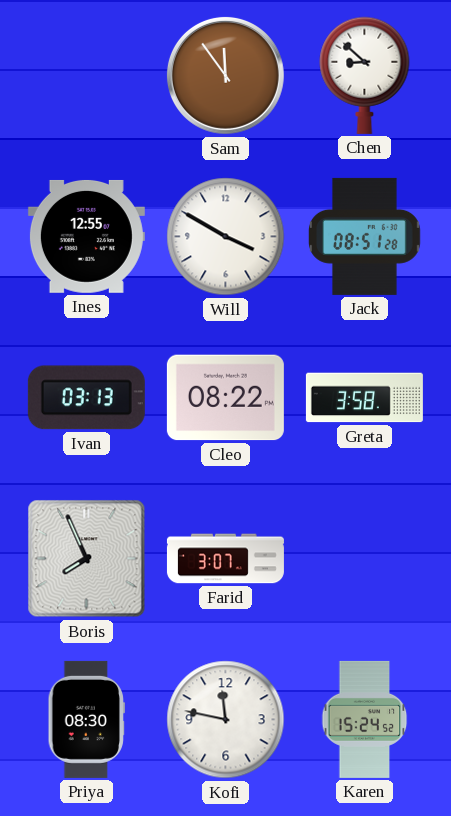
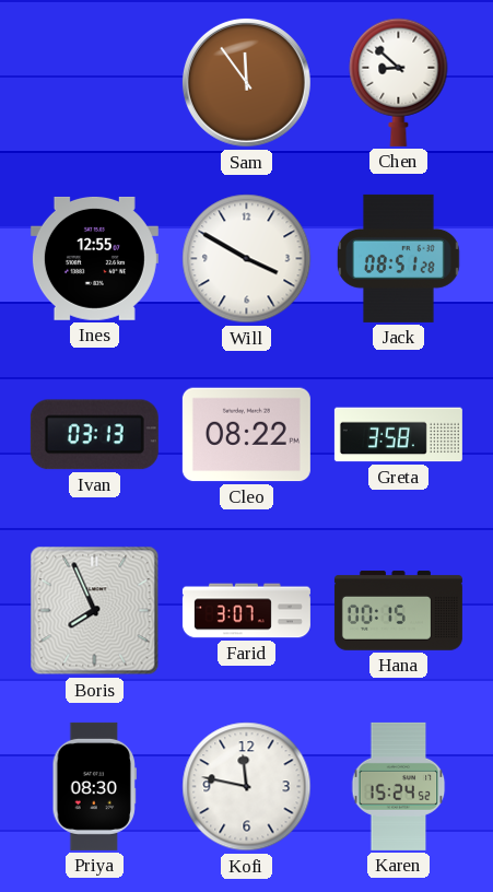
Hana: none -> 00:15 (398, 611)
